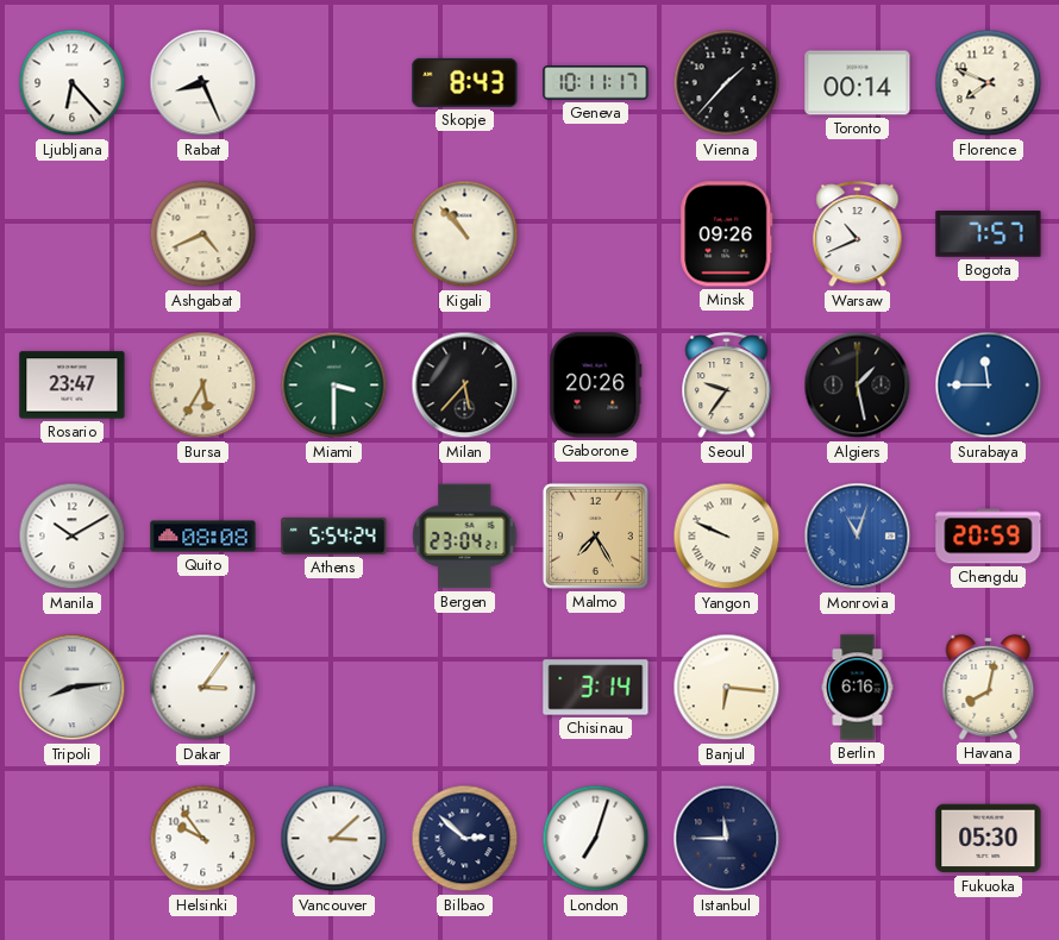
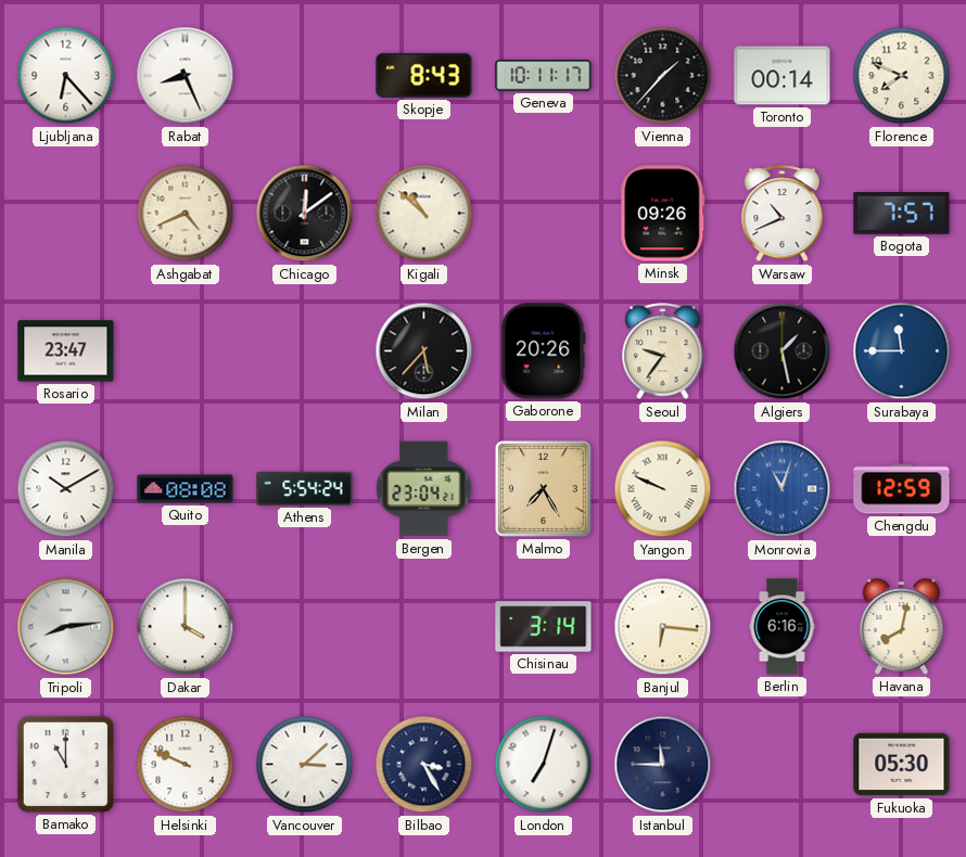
Chicago: none -> 12:09 (305, 214)
Kigali: 10:53 -> 10:52 (424, 214)
Bursa: 5:35 -> none (203, 386)
Miami: 3:30 -> none (334, 386)
Chengdu: 20:59 -> 12:59 (902, 489)
Dakar: 3:06 -> 4:00 (186, 627)
Bamako: none -> 11:00 (65, 764)
Helsinki: 9:54 -> 9:49 (186, 765)
Bilbao: 2:52 -> 3:25 (424, 765)
